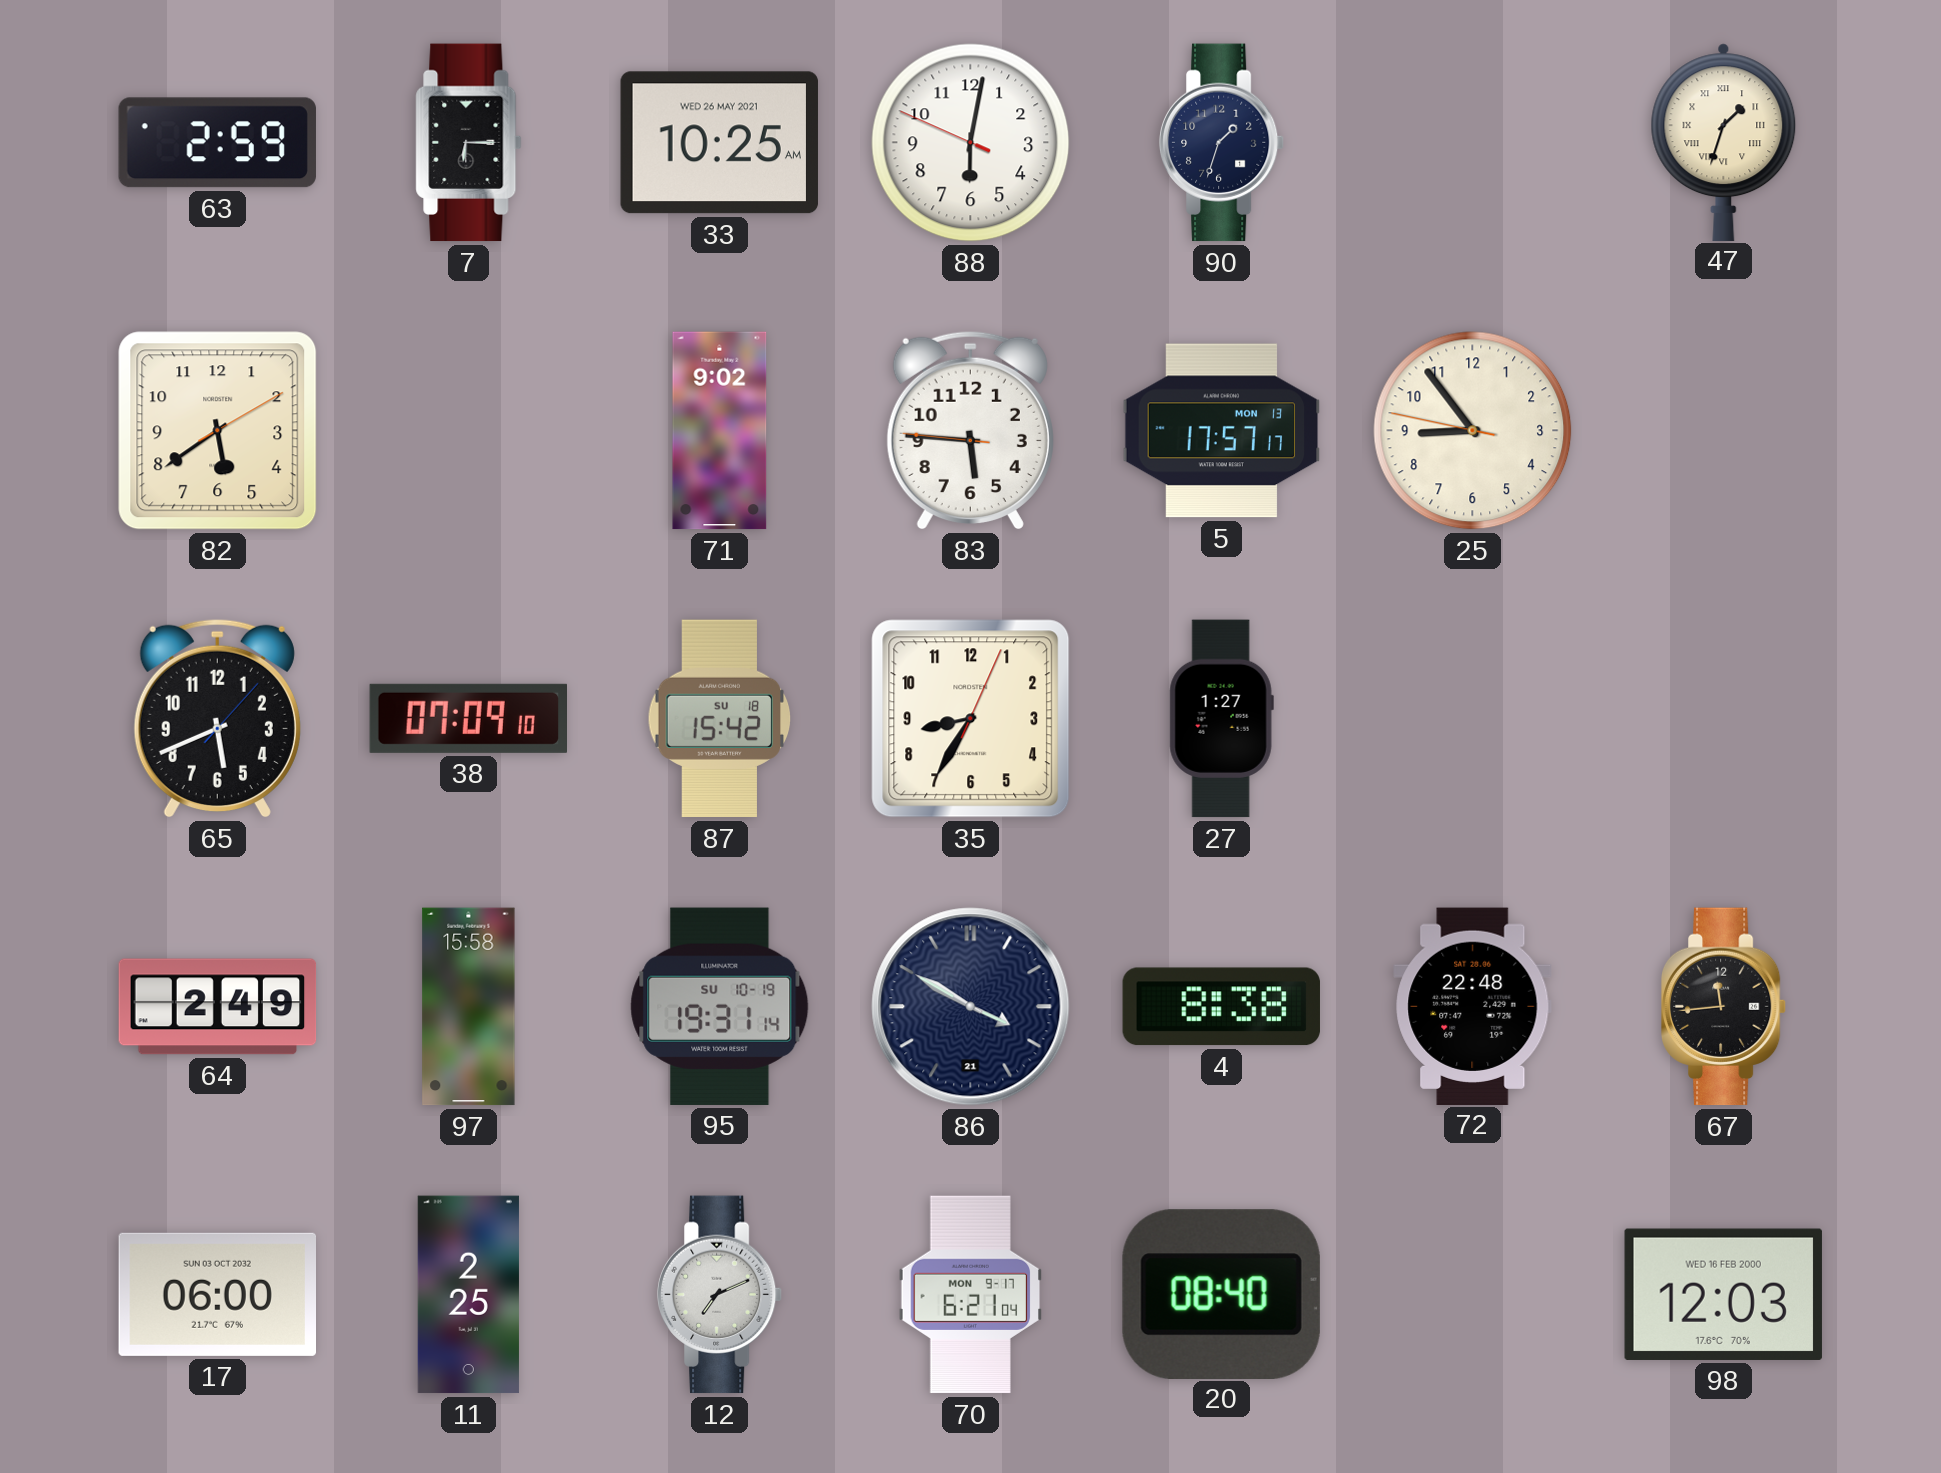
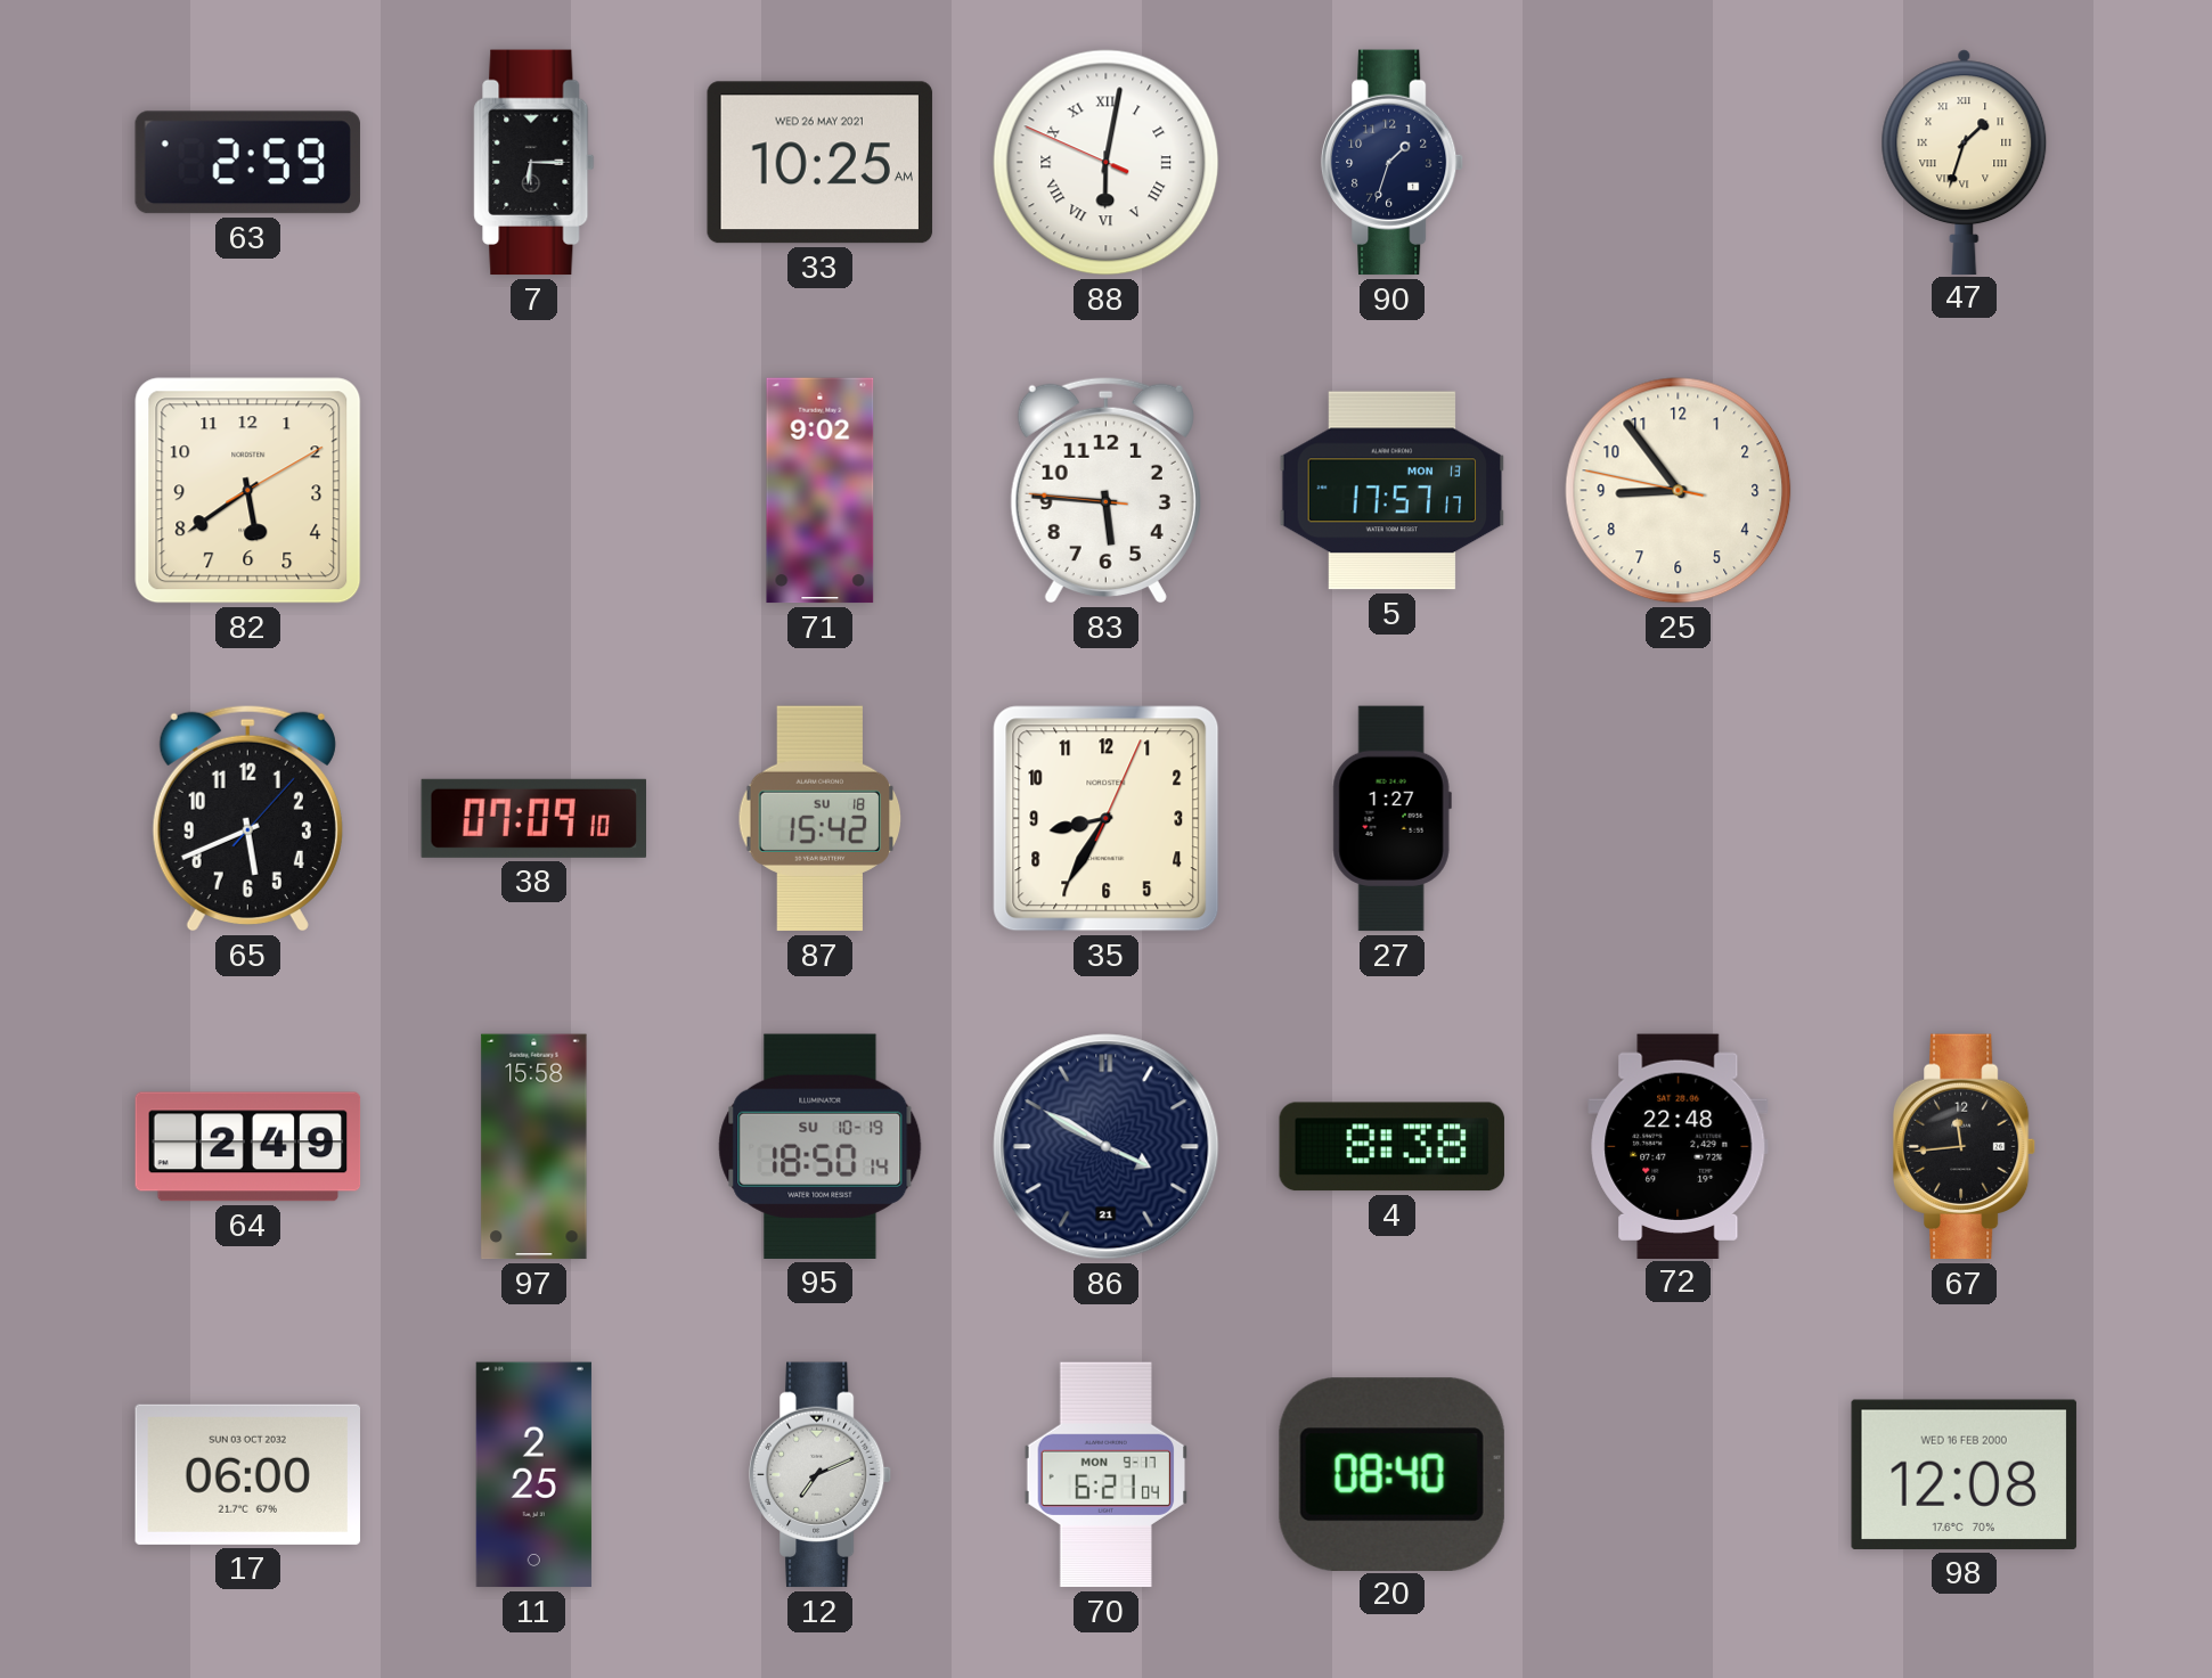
88 numerals: Arabic -> Roman (1107, 163)
95: 19:31 -> 18:50 (821, 1146)
98: 12:03 -> 12:08 (1964, 1474)
